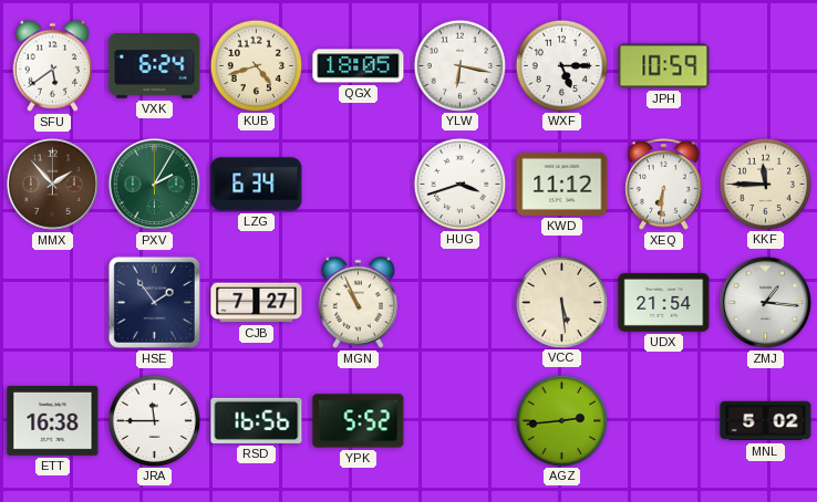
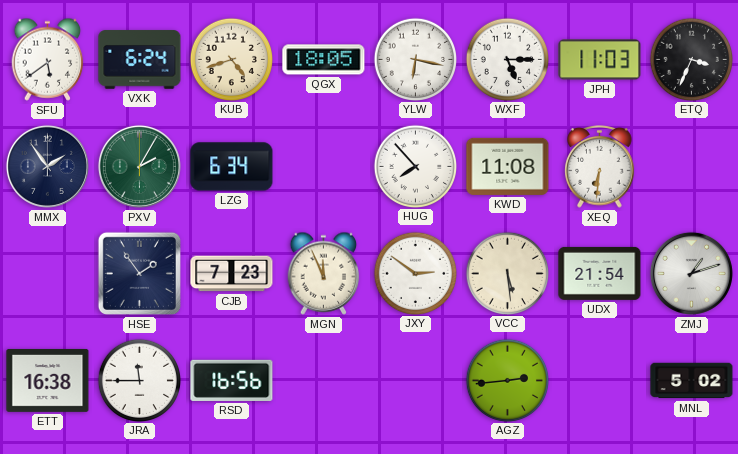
JPH: 10:59 -> 11:03 (600, 60)
ETQ: none -> 3:34 (691, 59)
MMX: 1:53 -> 1:54 (47, 166)
MMX dial: brown -> navy (47, 166)
HUG: 3:42 -> 7:53 (415, 166)
KWD: 11:12 -> 11:08 (508, 166)
KKF: 11:45 -> none (765, 184)
CJB: 7:27 -> 7:23 (232, 274)
MGN: 10:56 -> 11:56 (324, 273)
JXY: none -> 2:51 (415, 273)
ZMJ: 1:16 -> 1:12 (691, 273)
YPK: 5:52 -> none (359, 421)
